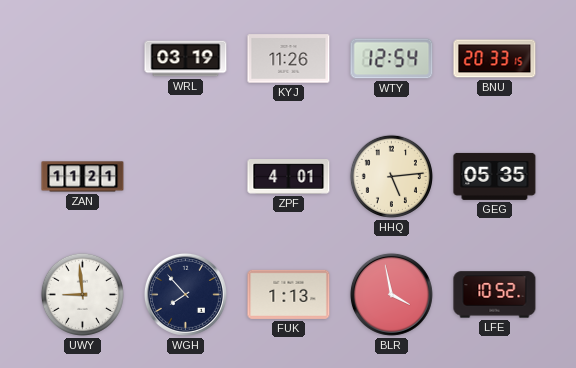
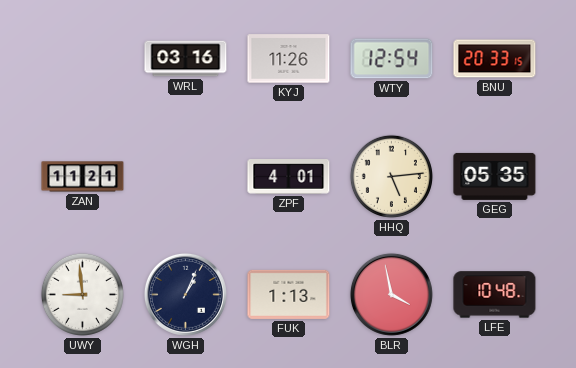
WRL: 03:19 -> 03:16 (186, 59)
WGH: 7:53 -> 1:04 (185, 294)
LFE: 10:52 -> 10:48 (495, 295)
